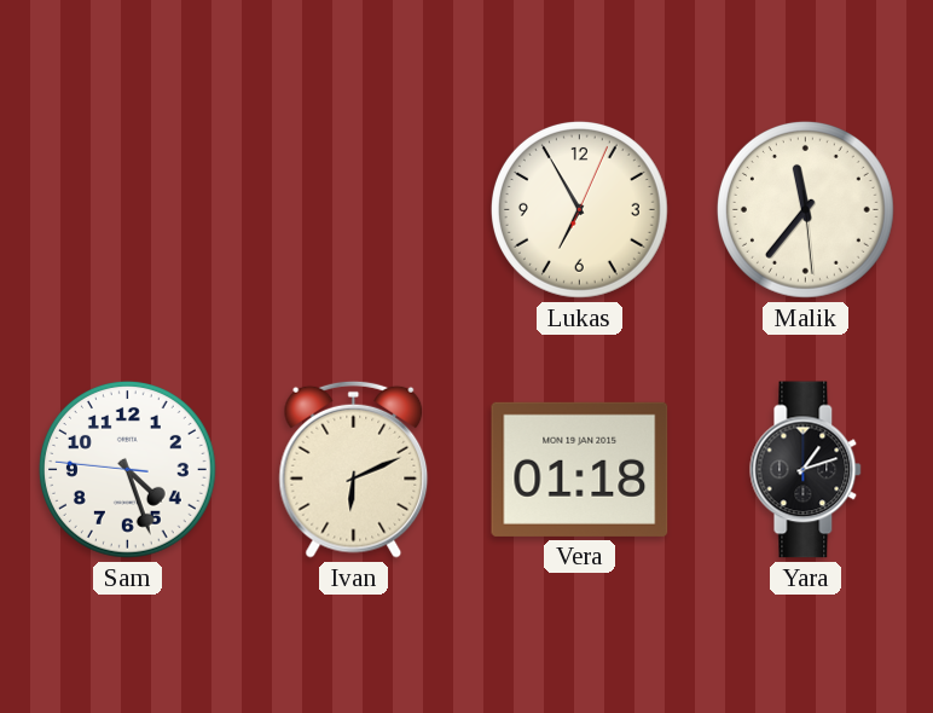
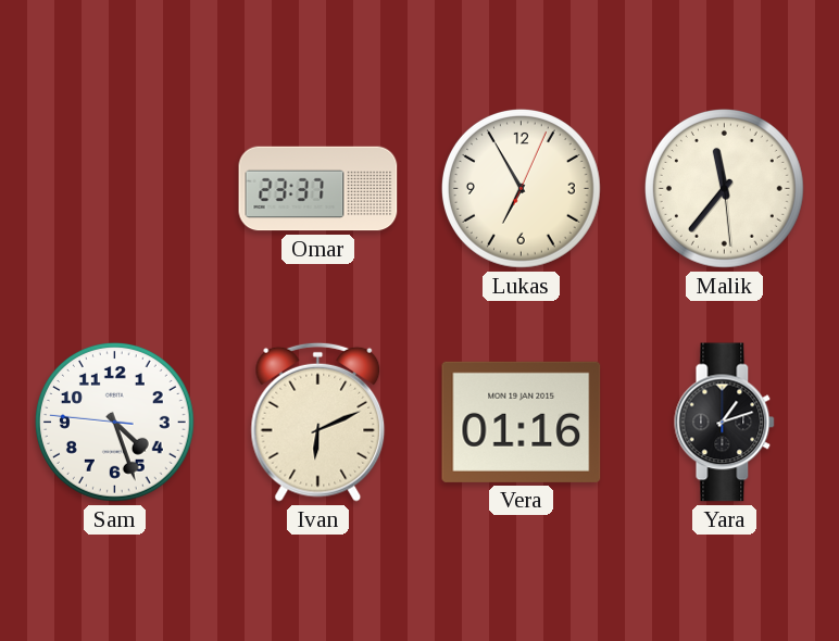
Omar: none -> 23:37 (318, 189)
Vera: 01:18 -> 01:16 (522, 422)
